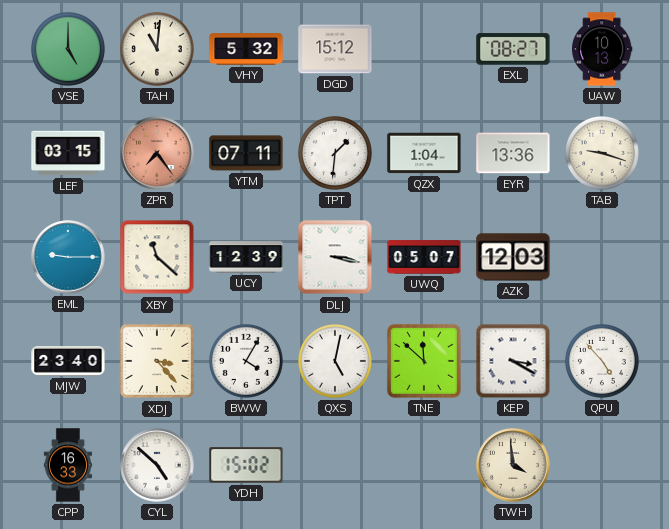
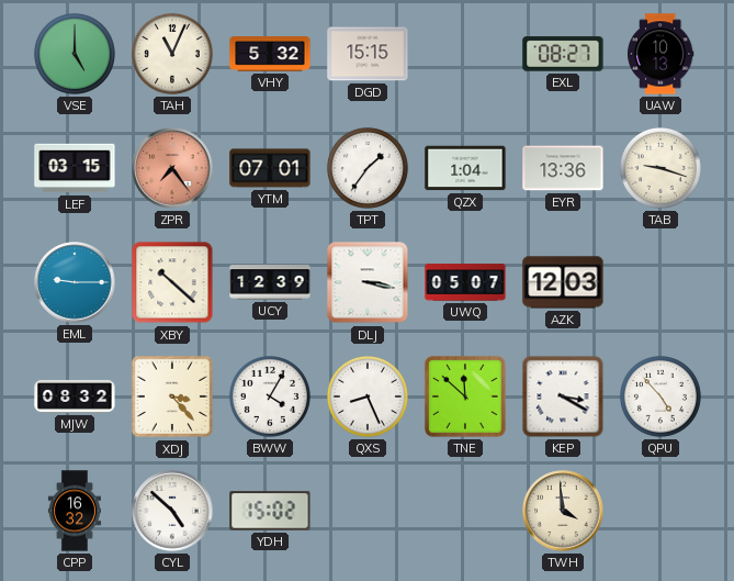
TAH: 11:01 -> 11:04 (172, 54)
DGD: 15:12 -> 15:15 (368, 54)
YTM: 07:11 -> 07:01 (270, 168)
TPT: 1:31 -> 1:36 (368, 168)
XBY: 11:22 -> 10:22 (172, 282)
MJW: 23:40 -> 08:32 (75, 396)
QXS: 5:02 -> 8:26 (368, 396)
CPP: 16:33 -> 16:32 (74, 511)
